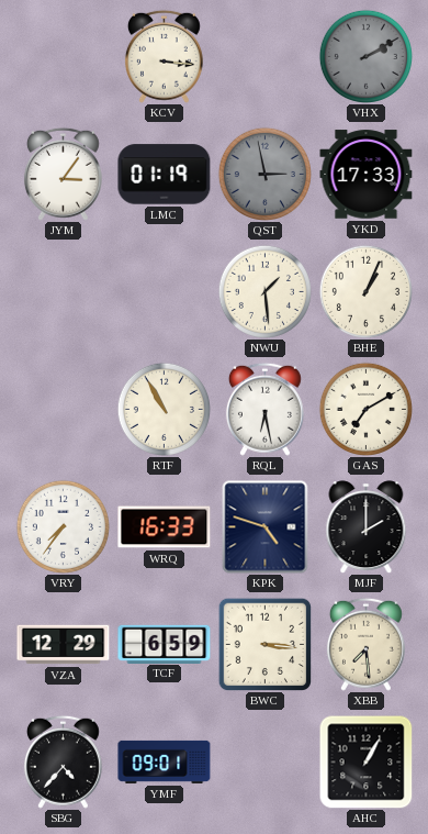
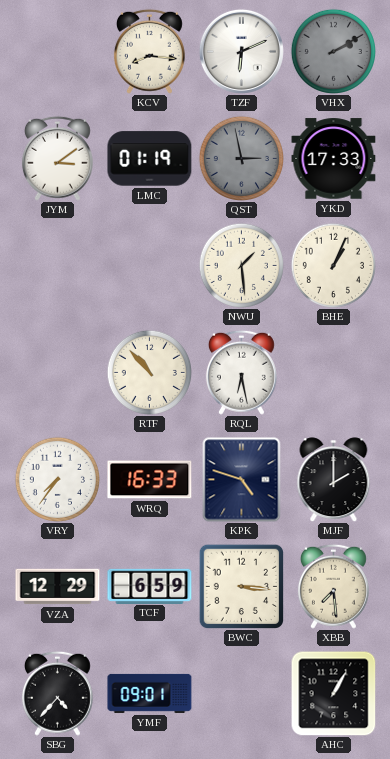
KCV: 3:16 -> 8:16 (149, 51)
TZF: none -> 6:11 (241, 51)
JYM: 3:06 -> 3:09 (57, 158)
RTF: 10:55 -> 10:53 (149, 372)
GAS: 7:10 -> none (365, 409)
